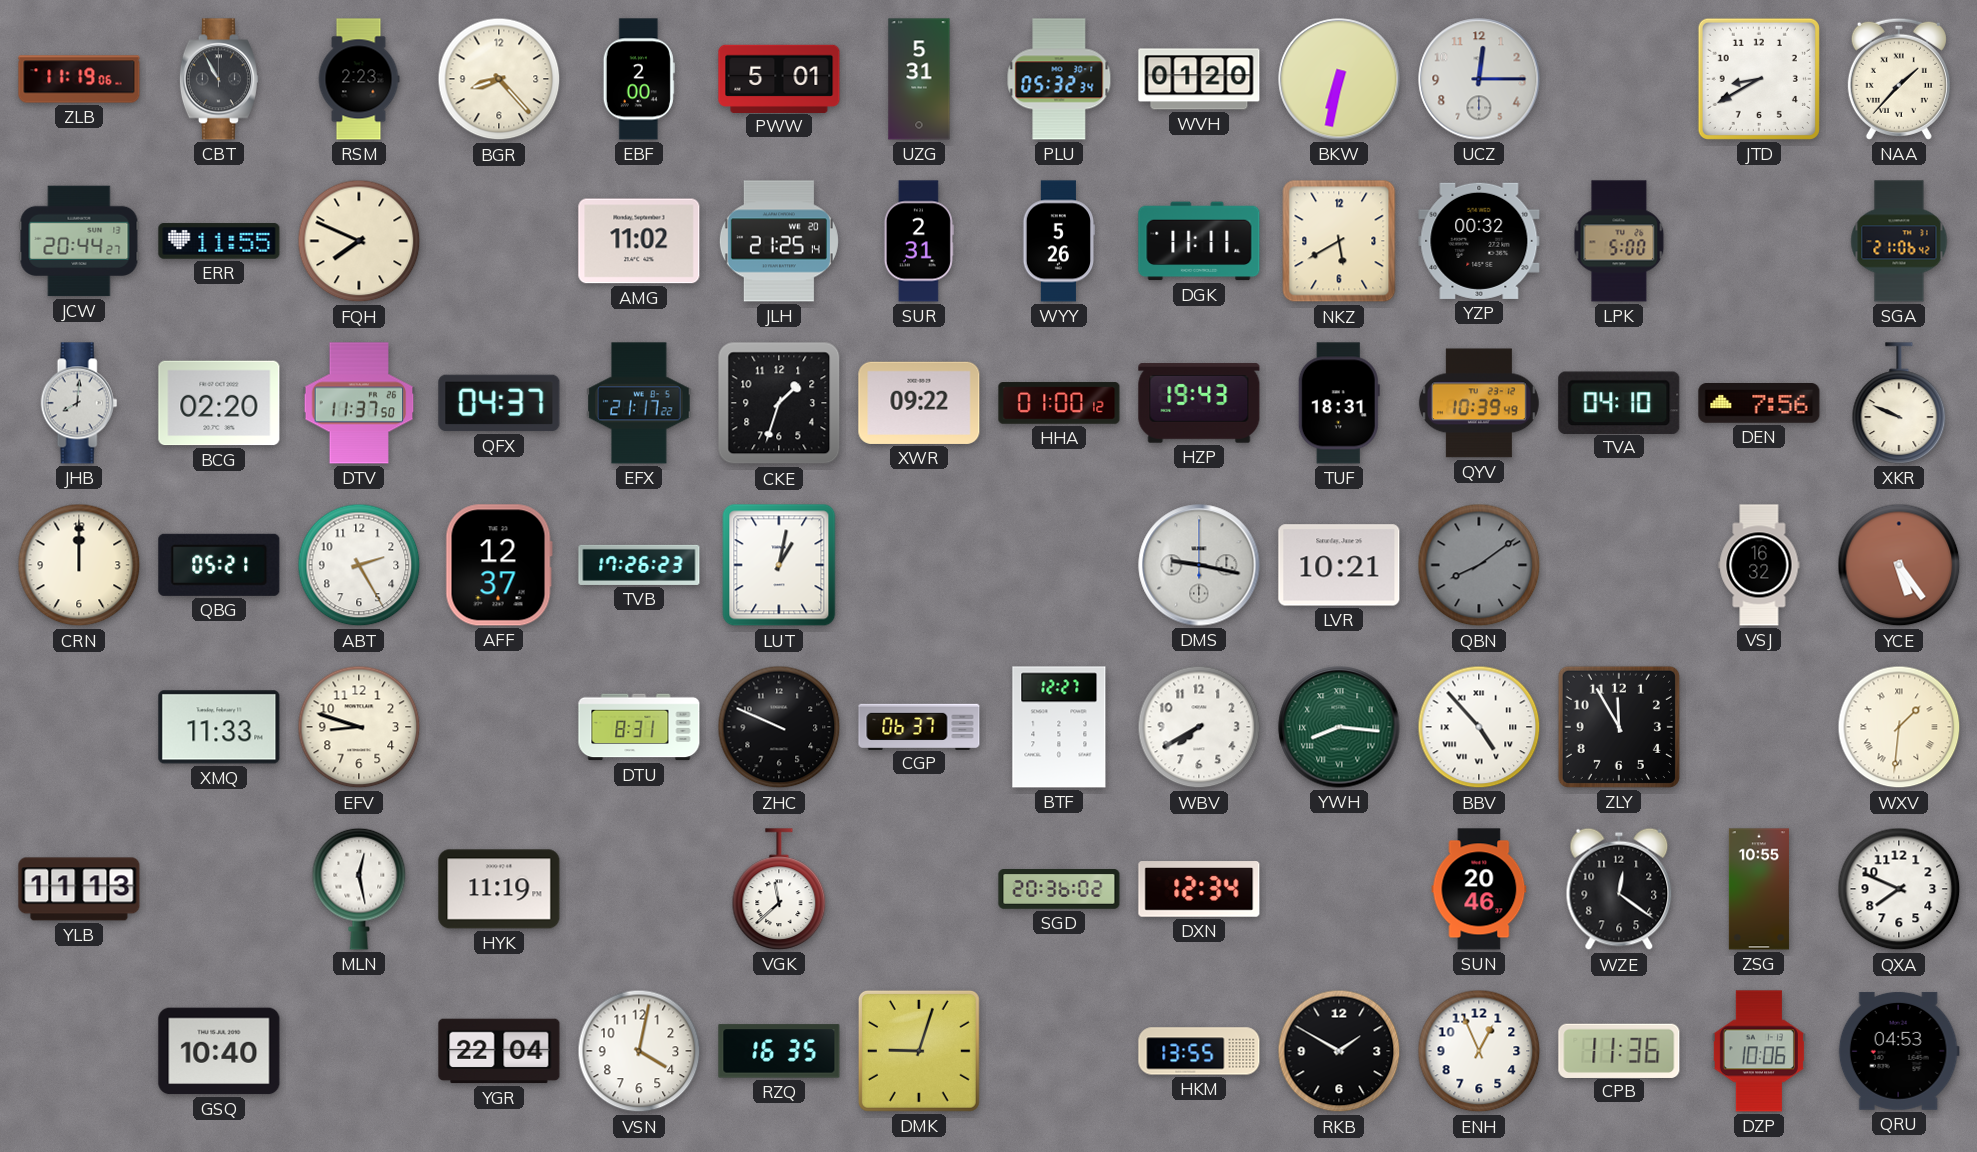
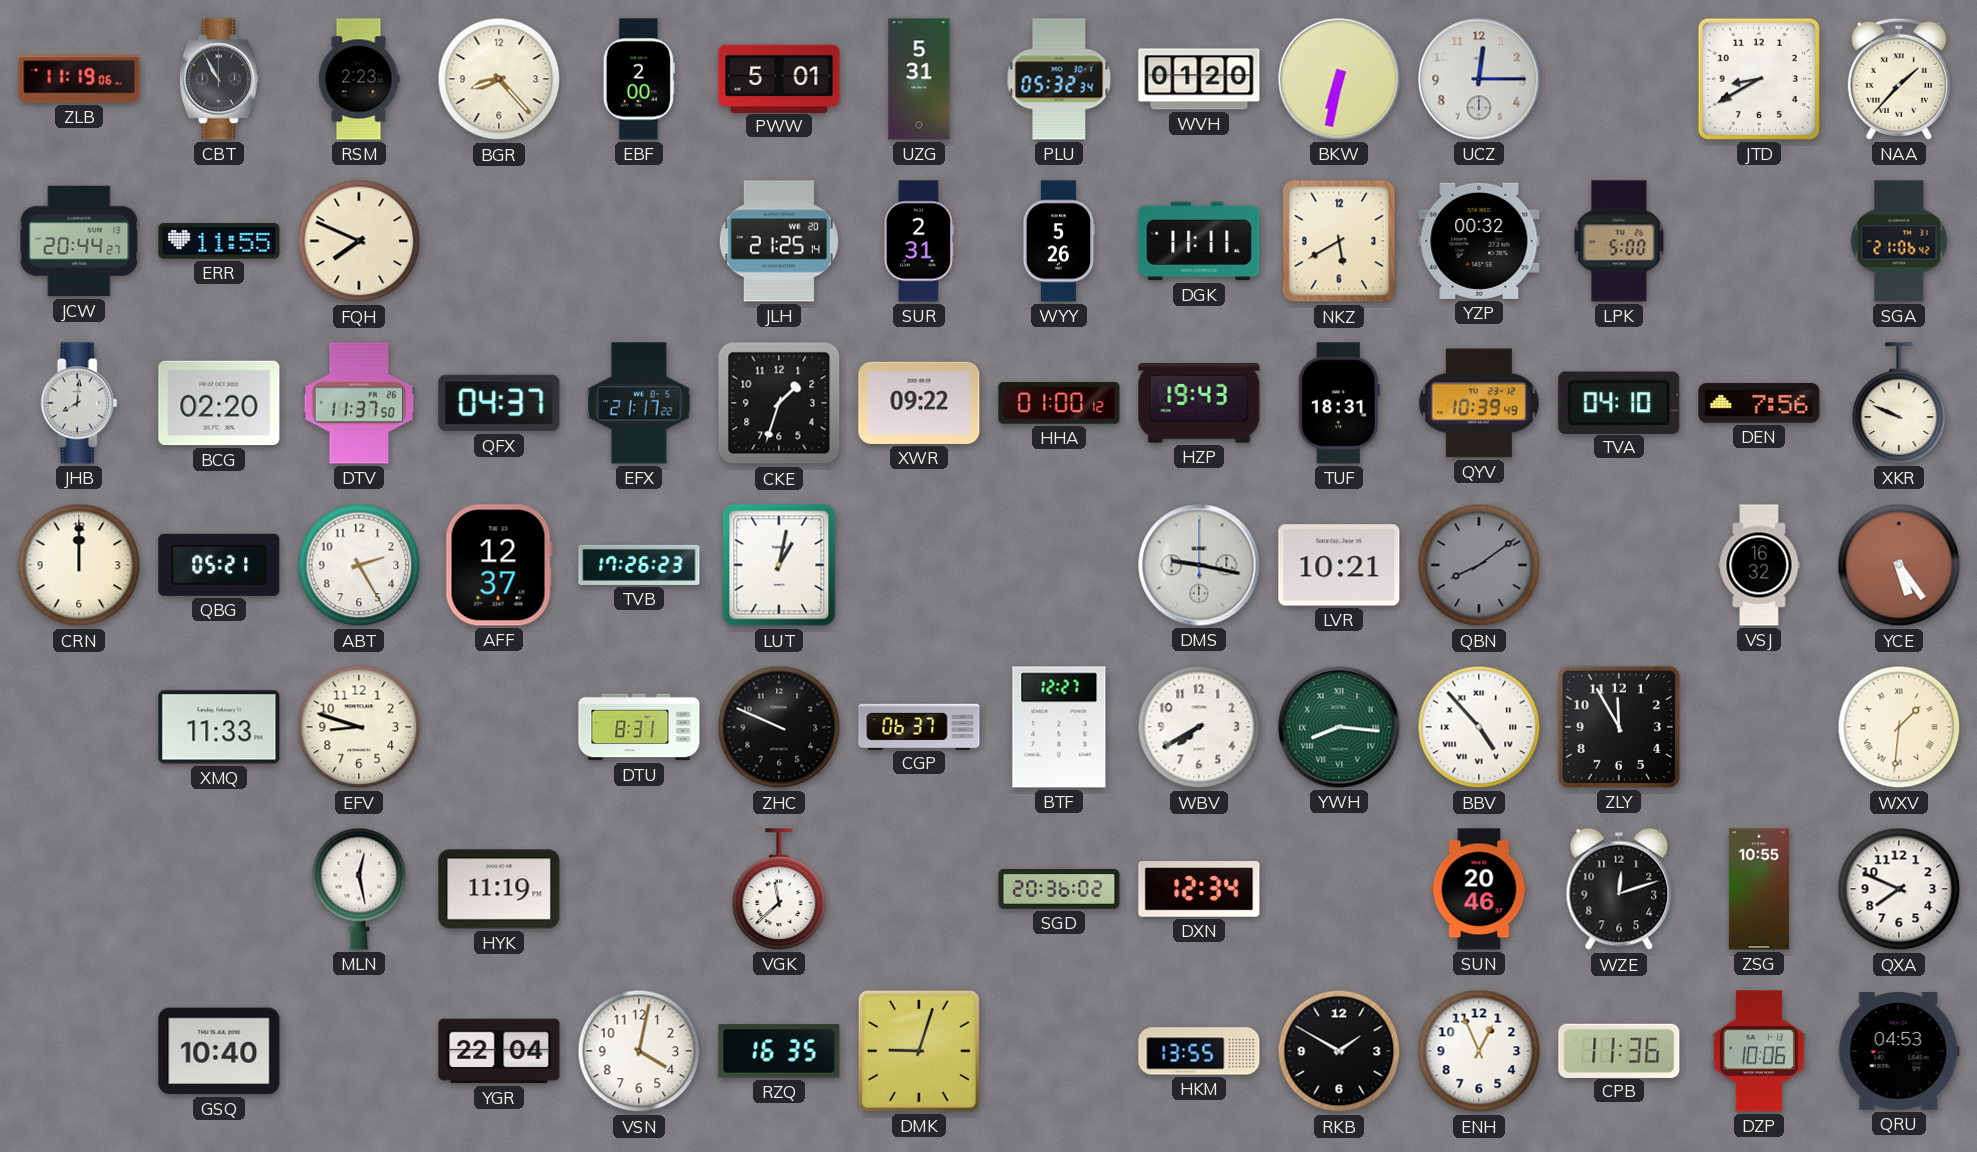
AMG: 11:02 -> none (639, 241)
YLB: 11:13 -> none (79, 889)
WZE: 12:21 -> 12:12 (1619, 889)
